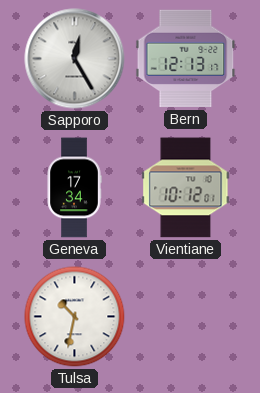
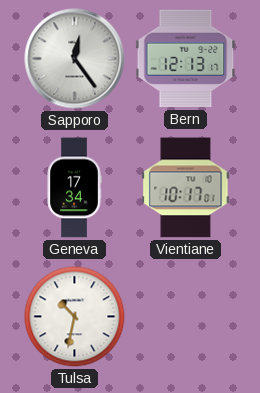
Sapporo: 12:25 -> 12:24 (75, 59)
Vientiane: 10:12 -> 10:17 (186, 188)
